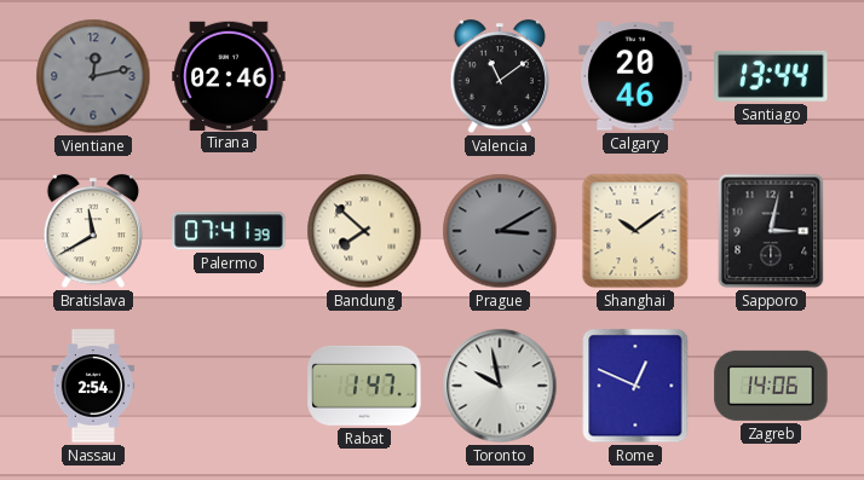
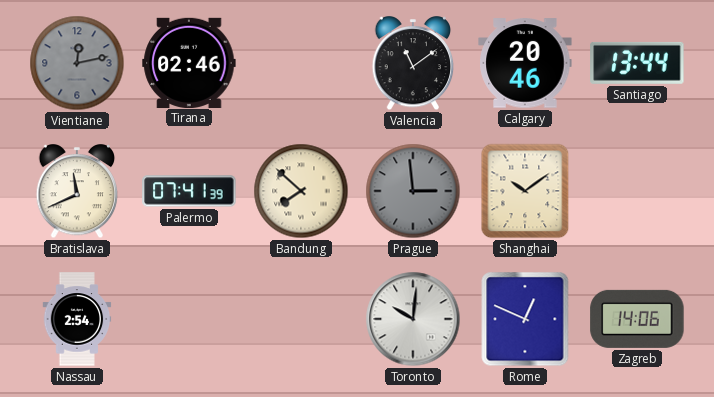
Bratislava: 11:40 -> 11:41 (77, 192)
Prague: 3:10 -> 2:59 (413, 191)
Sapporo: 3:02 -> none (771, 231)
Rabat: 1:47 -> none (364, 386)
Toronto: 9:58 -> 10:01 (413, 319)
